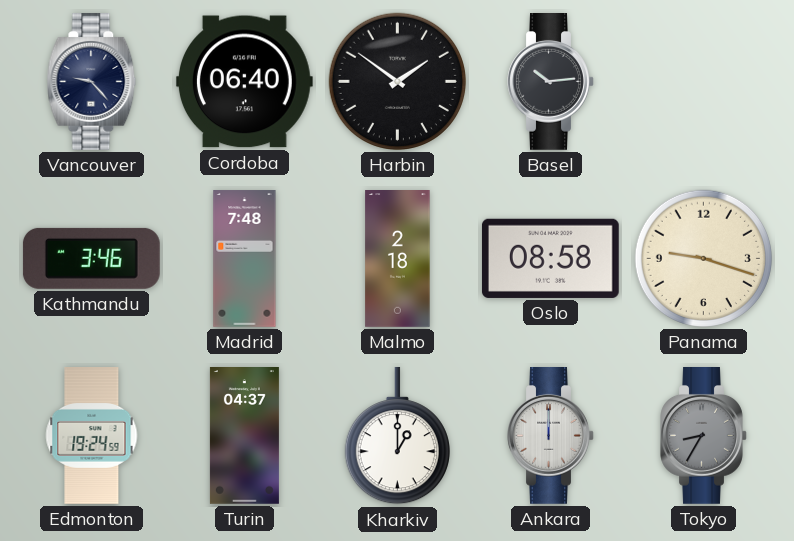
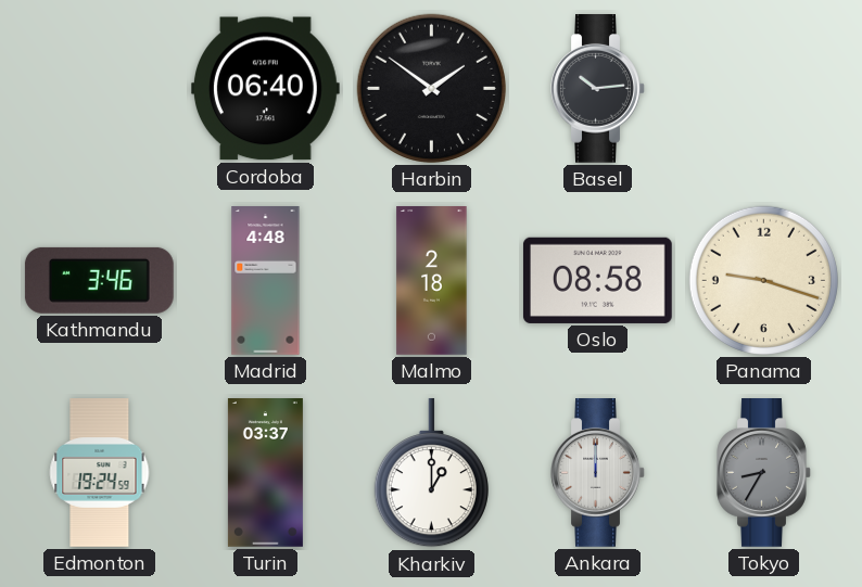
Vancouver: 9:23 -> none (92, 82)
Madrid: 7:48 -> 4:48 (266, 281)
Turin: 04:37 -> 03:37 (265, 473)
